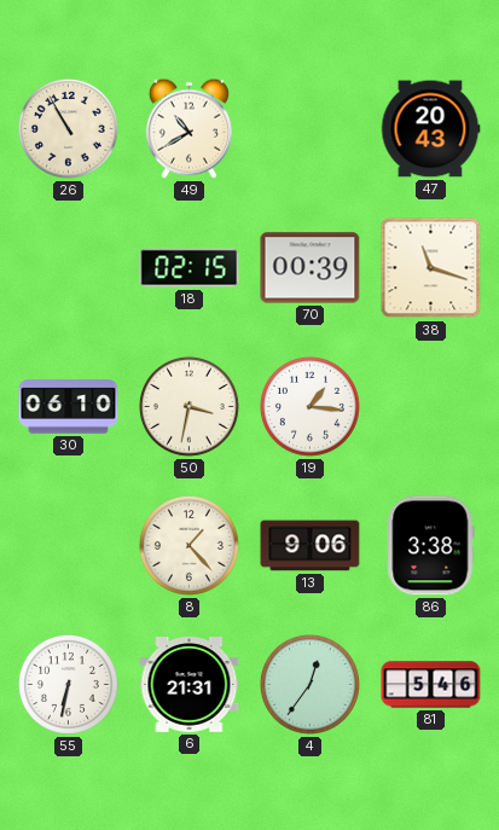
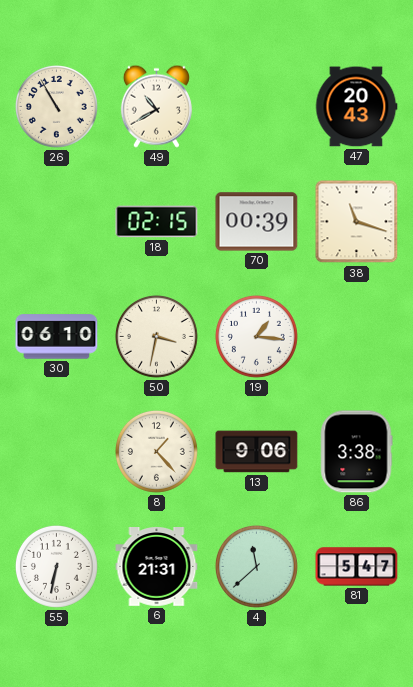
4: 12:36 -> 11:38 (256, 566)
81: 5:46 -> 5:47 (357, 567)
